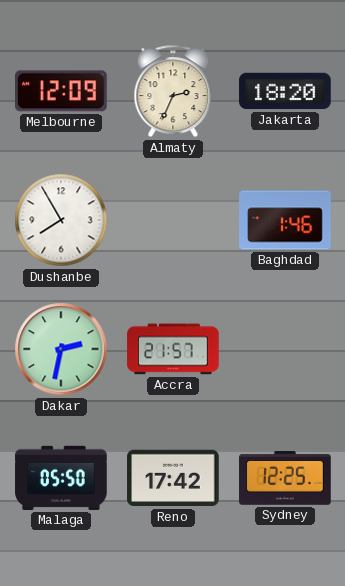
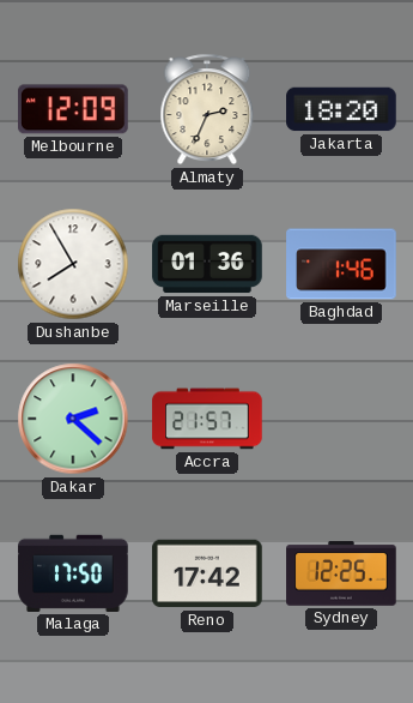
Marseille: none -> 01:36 (207, 264)
Dakar: 2:32 -> 2:22 (73, 419)
Malaga: 05:50 -> 17:50 (73, 573)
